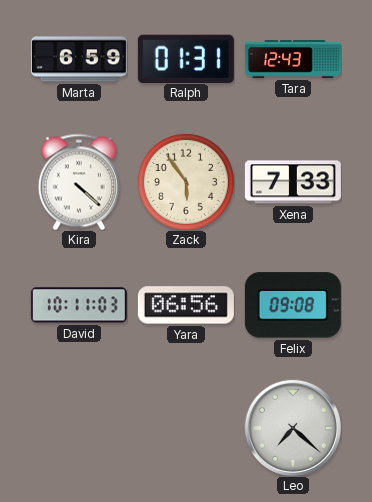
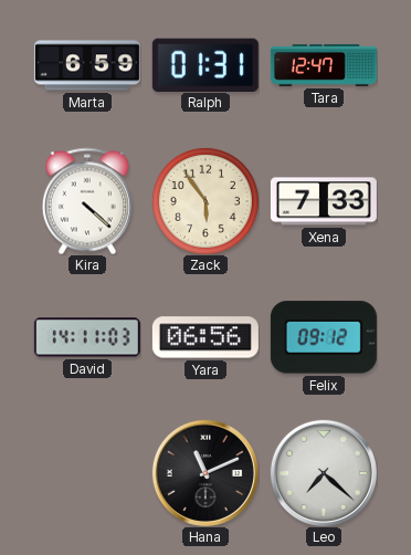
Tara: 12:43 -> 12:47 (324, 65)
David: 10:11 -> 14:11 (87, 337)
Felix: 09:08 -> 09:12 (324, 337)
Hana: none -> 11:11 (205, 473)
